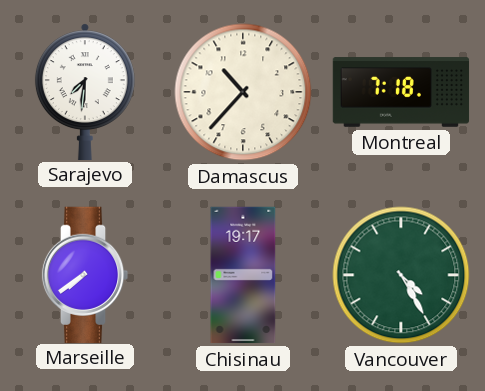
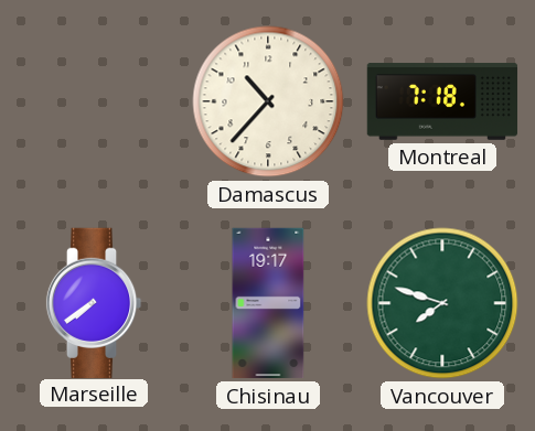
Sarajevo: 7:31 -> none (85, 91)
Vancouver: 4:25 -> 7:48 (442, 303)
